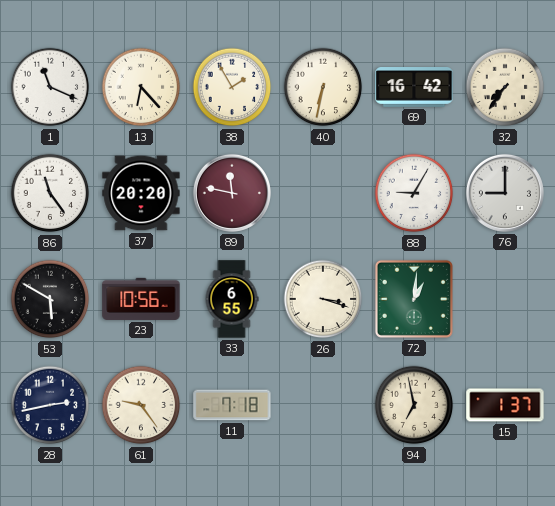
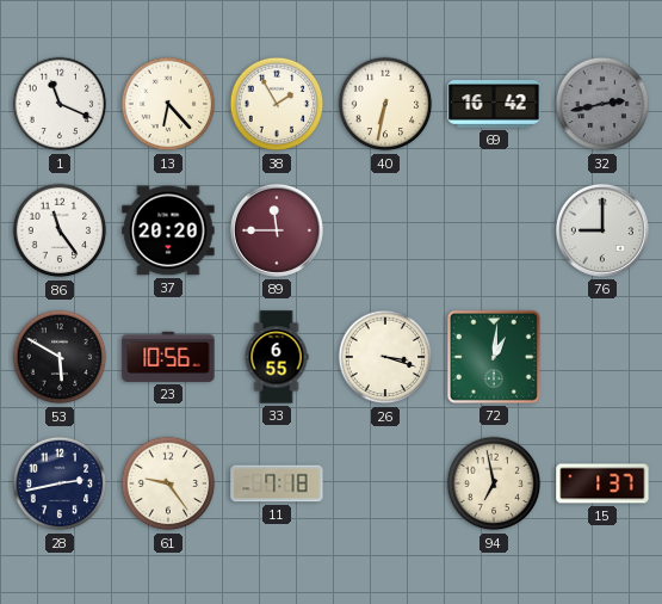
32: 7:36 -> 2:43 (602, 104)
32 dial: cream -> grey (602, 104)
89: 11:47 -> 11:45 (277, 230)
88: 9:05 -> none (414, 193)
